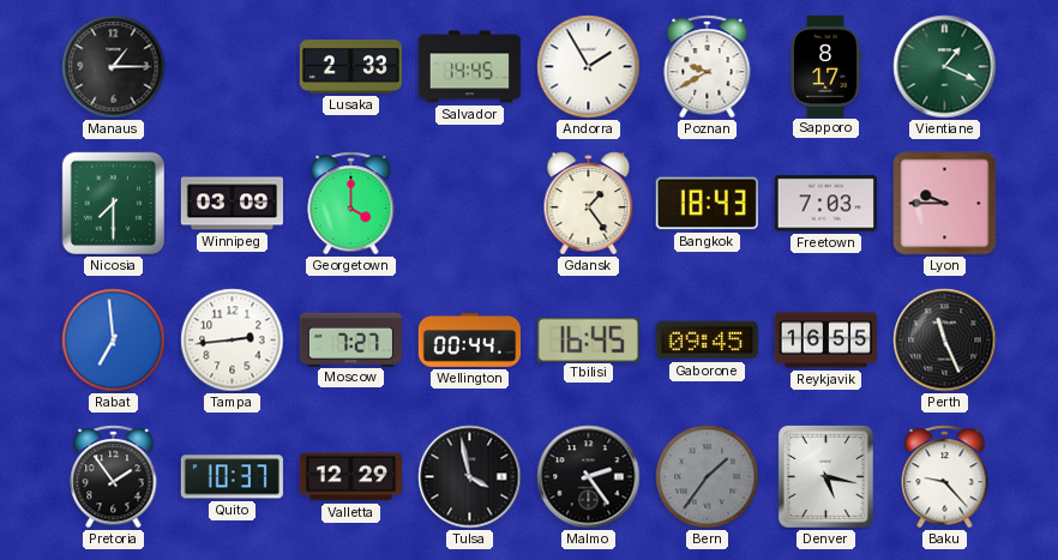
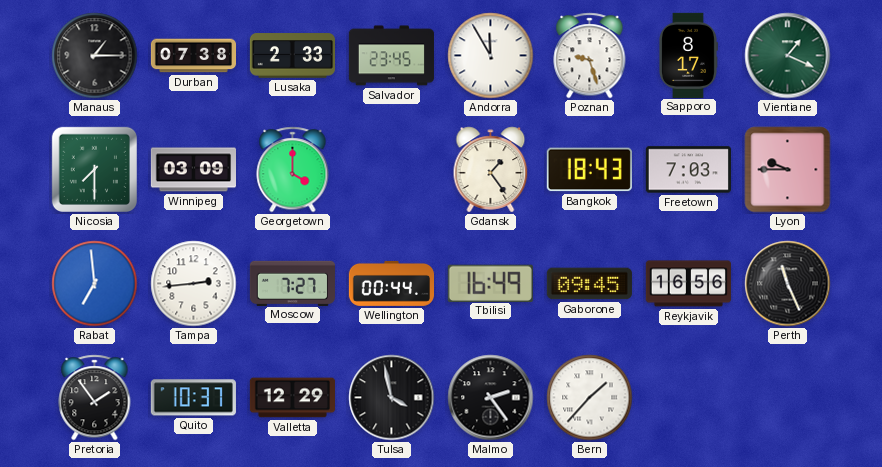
Durban: none -> 07:38 (193, 56)
Salvador: 14:45 -> 23:45 (391, 56)
Andorra: 1:55 -> 11:55 (491, 56)
Poznan: 9:40 -> 9:27 (590, 56)
Tbilisi: 16:45 -> 16:49 (490, 283)
Reykjavik: 16:55 -> 16:56 (688, 284)
Bern: 1:36 -> 1:37 (590, 398)
Bern dial: grey -> white (590, 398)
Denver: 5:17 -> none (825, 476)
Baku: 9:23 -> none (945, 477)
